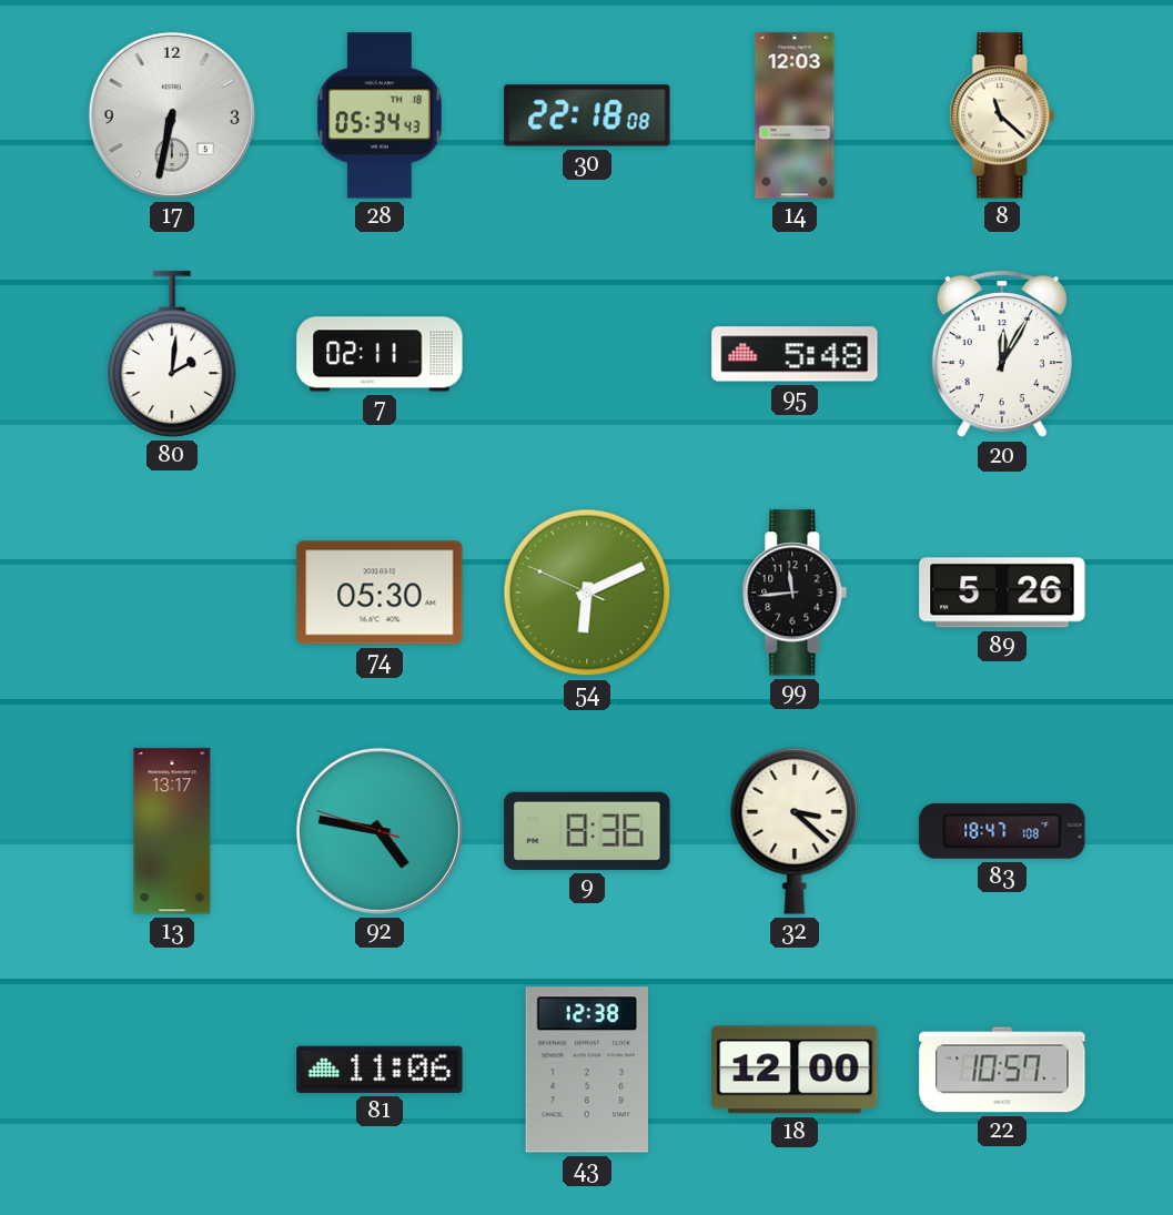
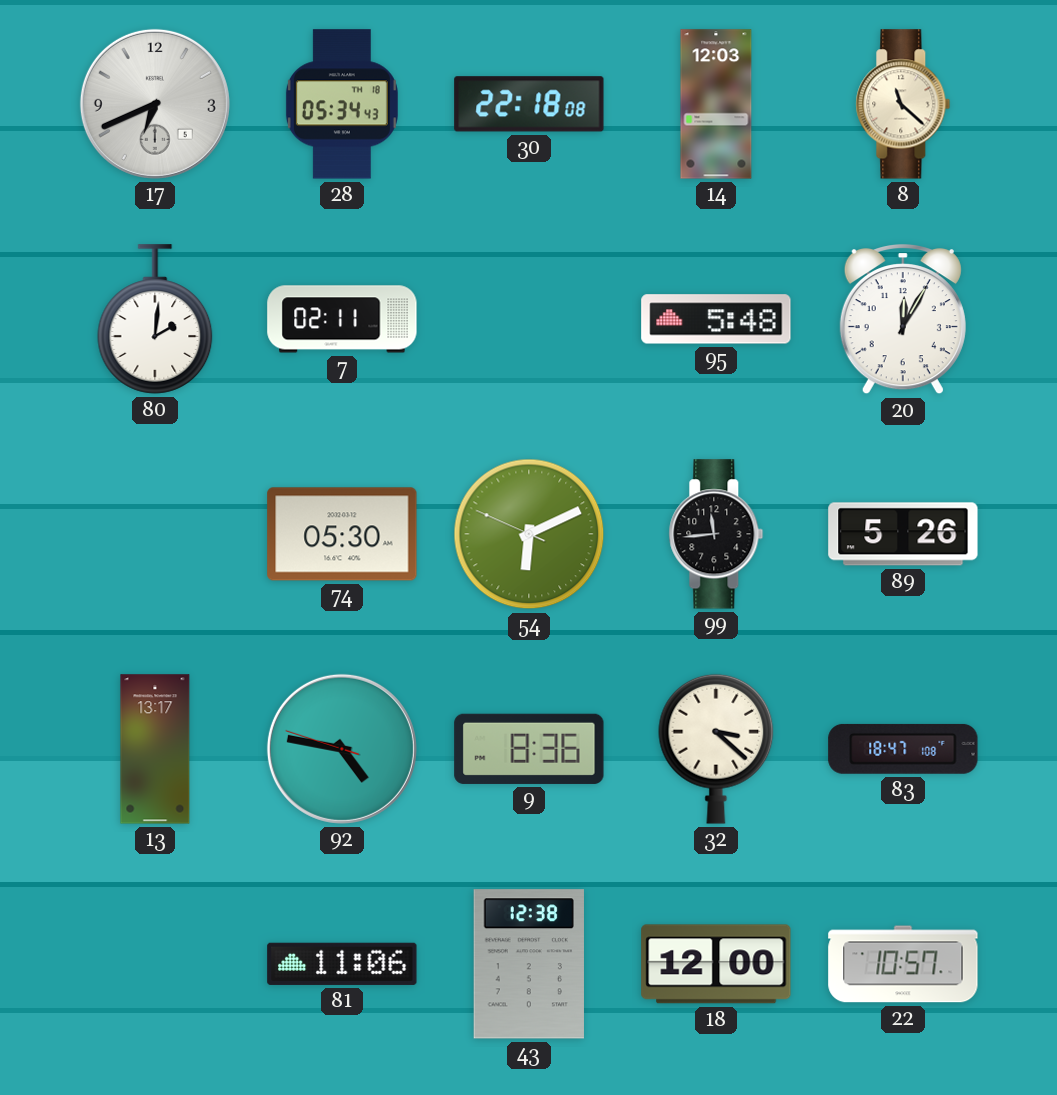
17: 6:32 -> 6:41 (155, 104)
